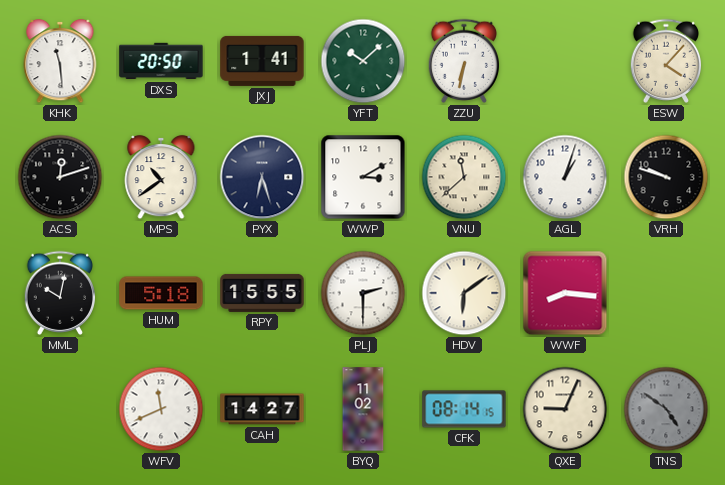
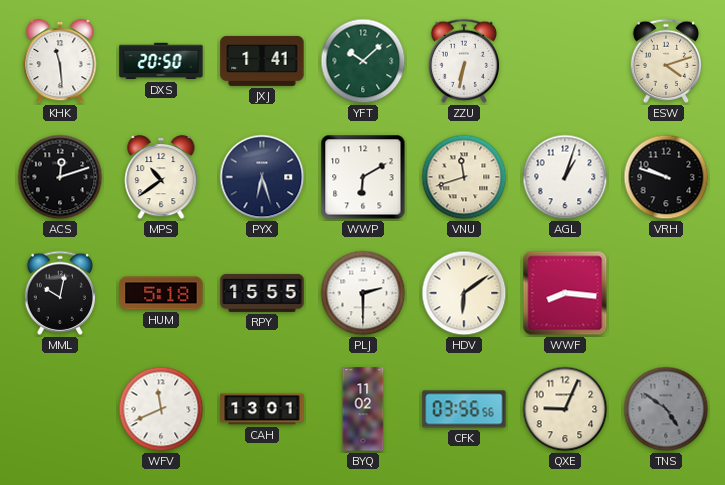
ESW: 4:07 -> 4:12 (665, 61)
WWP: 3:10 -> 6:10 (363, 177)
VNU: 11:38 -> 11:42 (464, 177)
CAH: 14:27 -> 13:01 (262, 409)
CFK: 08:14 -> 03:56 (464, 409)
